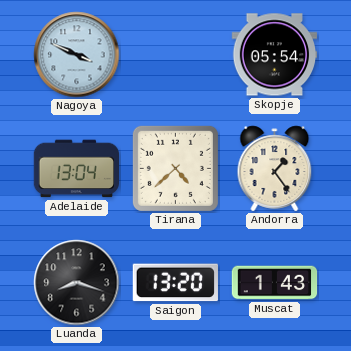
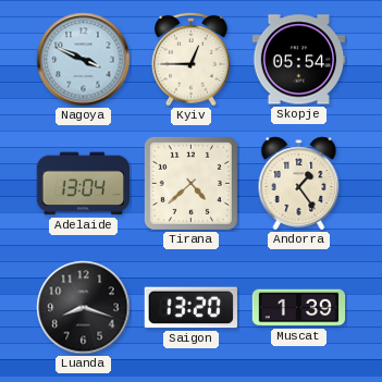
Kyiv: none -> 12:45 (192, 59)
Muscat: 1:43 -> 1:39 (299, 308)
